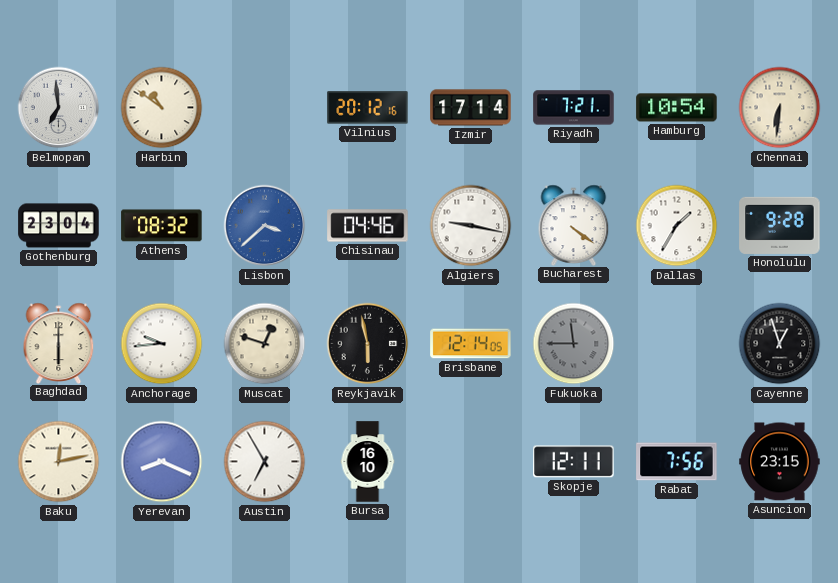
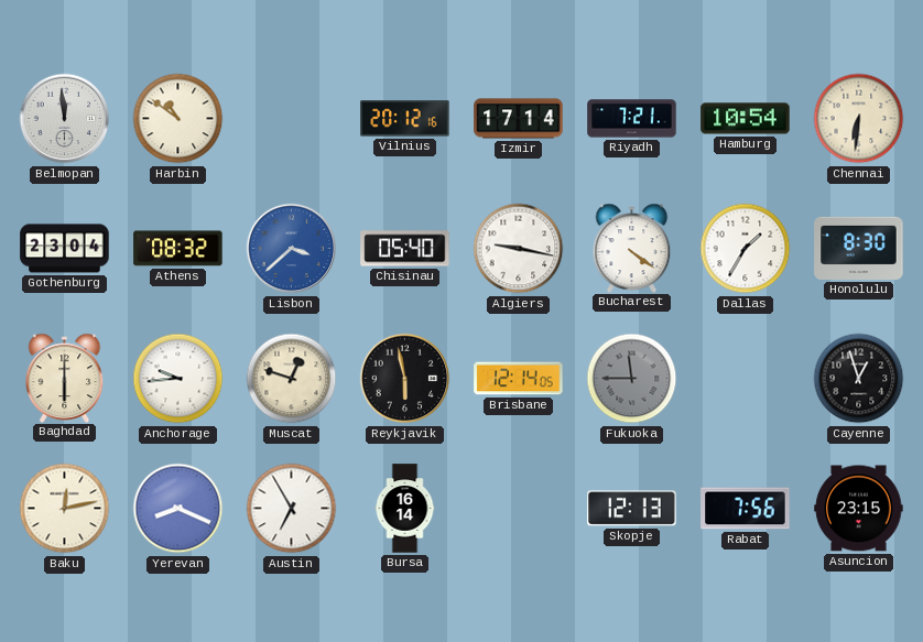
Belmopan: 6:59 -> 11:59 (65, 119)
Chisinau: 04:46 -> 05:40 (405, 249)
Honolulu: 9:28 -> 8:30 (859, 248)
Bursa: 16:10 -> 16:14 (405, 509)
Skopje: 12:11 -> 12:13 (632, 509)
